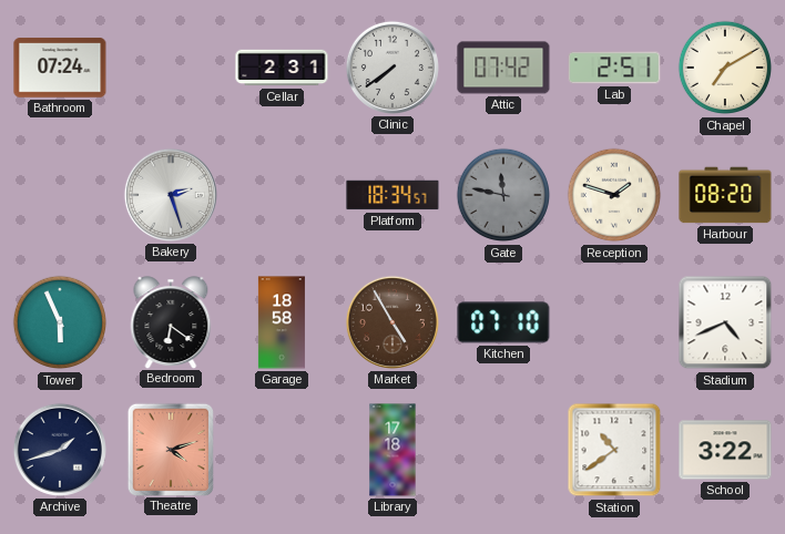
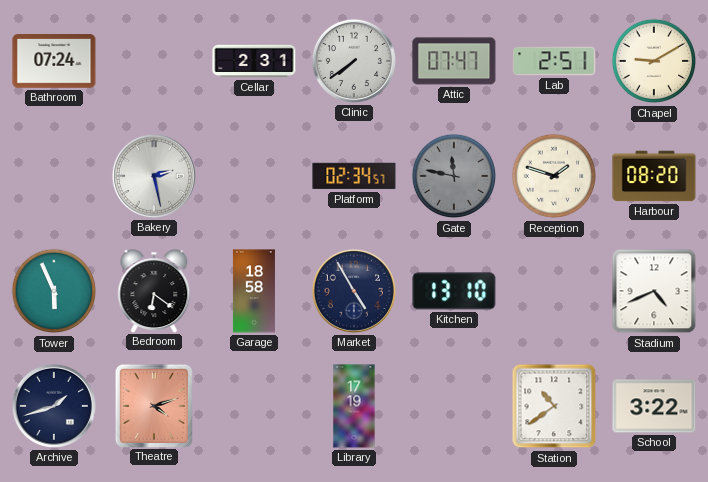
Attic: 07:42 -> 07:47 (454, 61)
Chapel: 7:10 -> 9:10 (654, 61)
Bakery: 2:27 -> 2:28 (154, 176)
Platform: 18:34 -> 02:34 (354, 176)
Market dial: brown -> navy (354, 291)
Kitchen: 07:10 -> 13:10 (454, 291)
Library: 17:18 -> 17:19 (354, 406)
